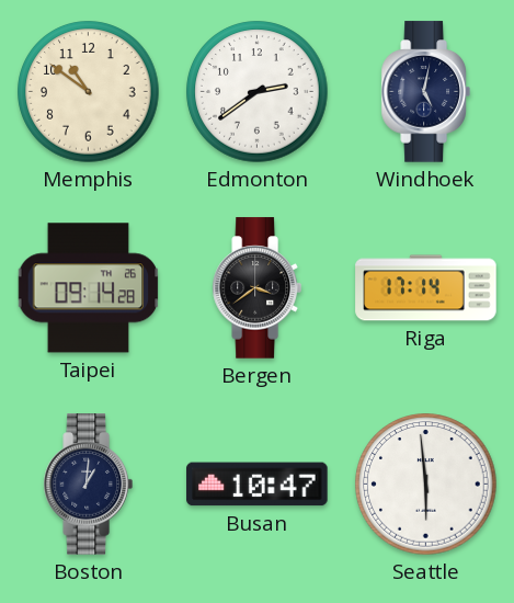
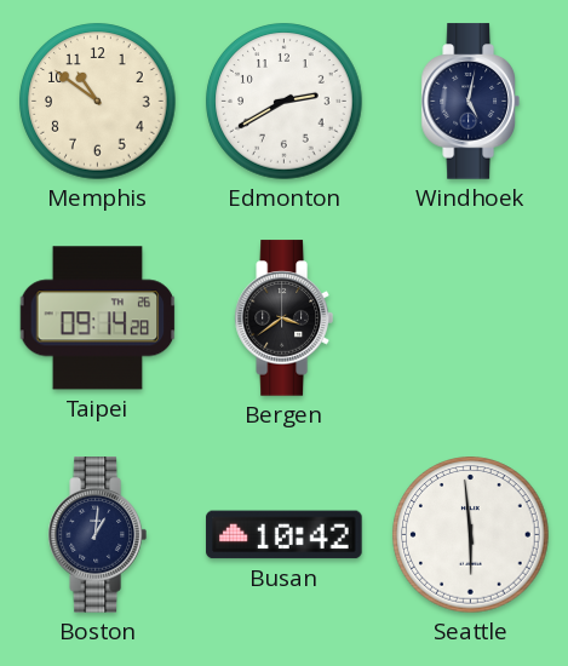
Edmonton: 2:39 -> 2:40 (285, 102)
Riga: 17:14 -> none (426, 288)
Busan: 10:47 -> 10:42 (285, 535)
